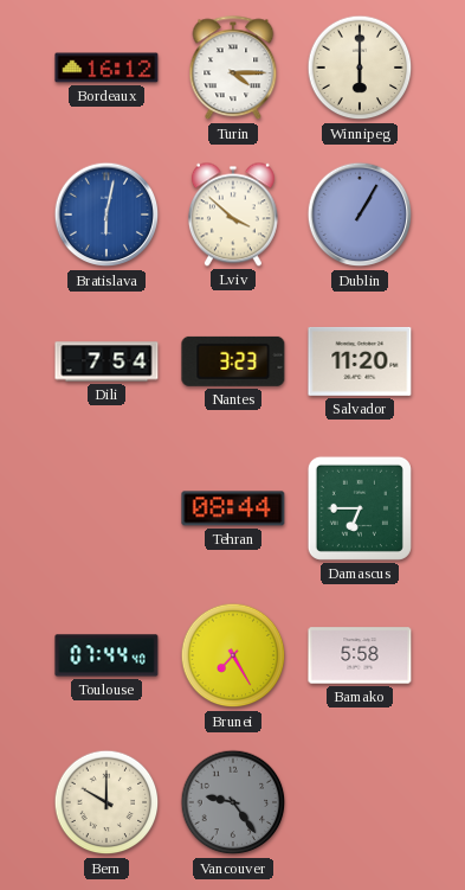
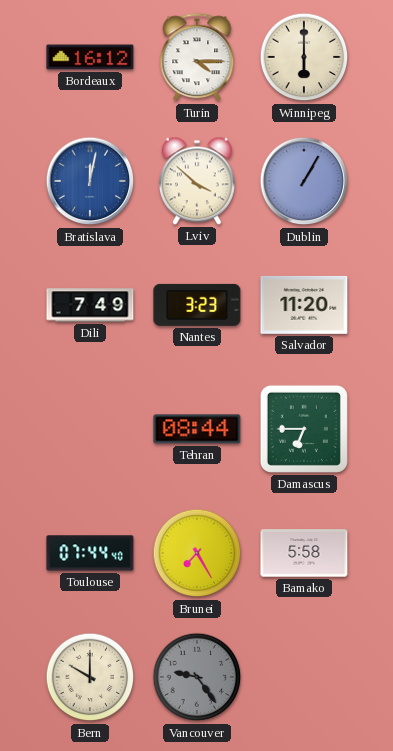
Bratislava: 6:02 -> 12:02 (90, 181)
Dili: 7:54 -> 7:49 (90, 305)
